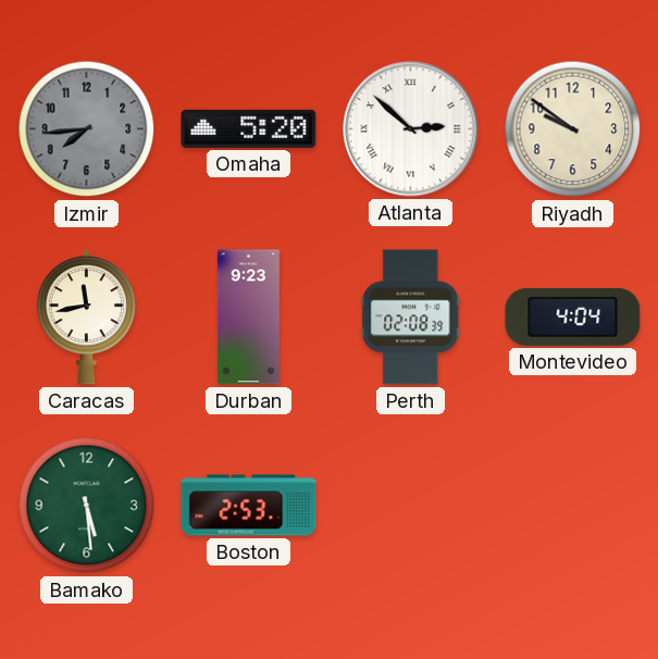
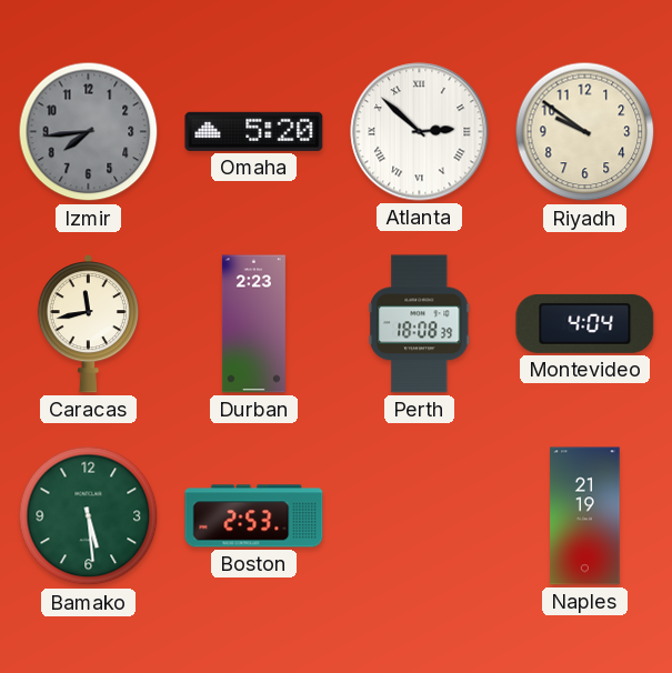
Durban: 9:23 -> 2:23 (253, 324)
Perth: 02:08 -> 18:08 (420, 324)
Naples: none -> 21:19 (585, 516)
